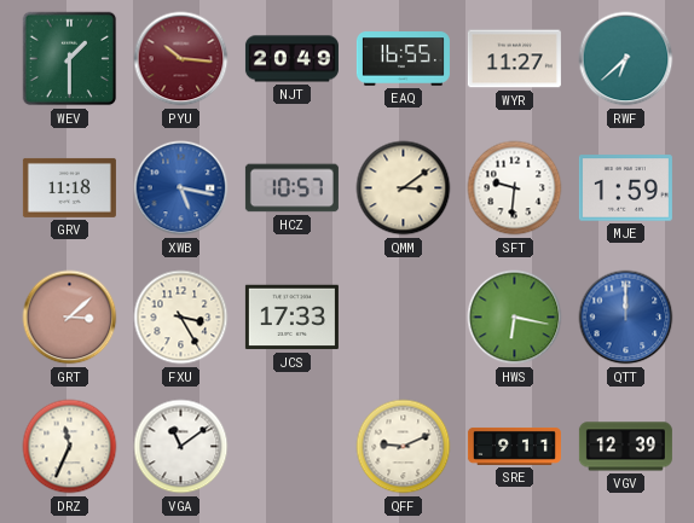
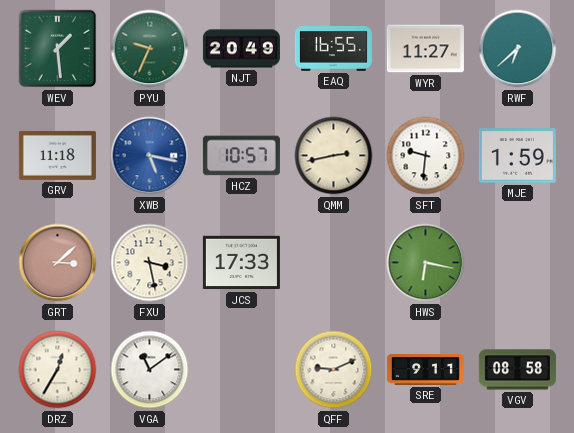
WEV: 1:30 -> 1:29 (58, 49)
PYU: 10:16 -> 9:34 (150, 49)
PYU dial: burgundy -> green (150, 49)
QMM: 3:09 -> 2:43 (334, 156)
FXU: 3:25 -> 3:28 (150, 263)
QTT: 12:00 -> none (626, 318)
DRZ: 11:34 -> 12:35 (58, 370)
VGV: 12:39 -> 08:58 (517, 370)
